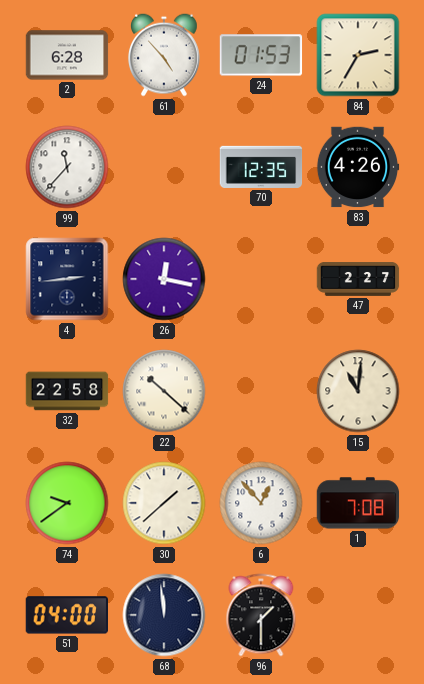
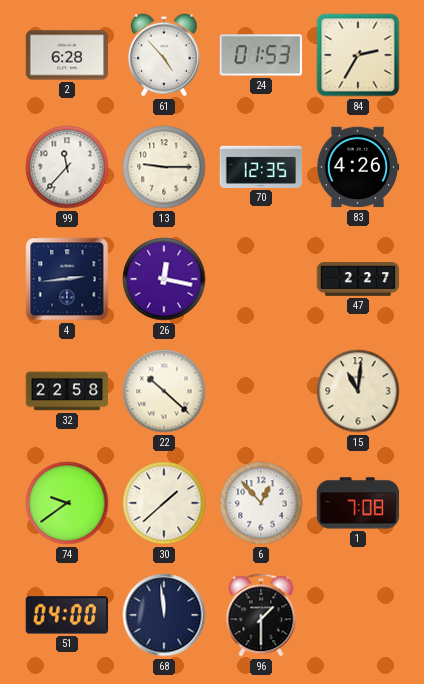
13: none -> 9:15 (164, 167)
